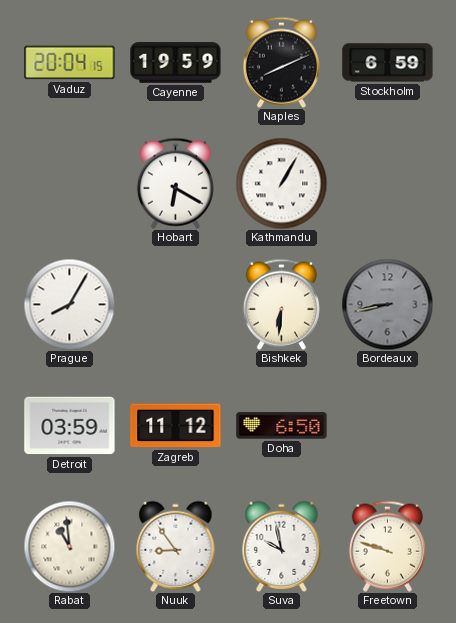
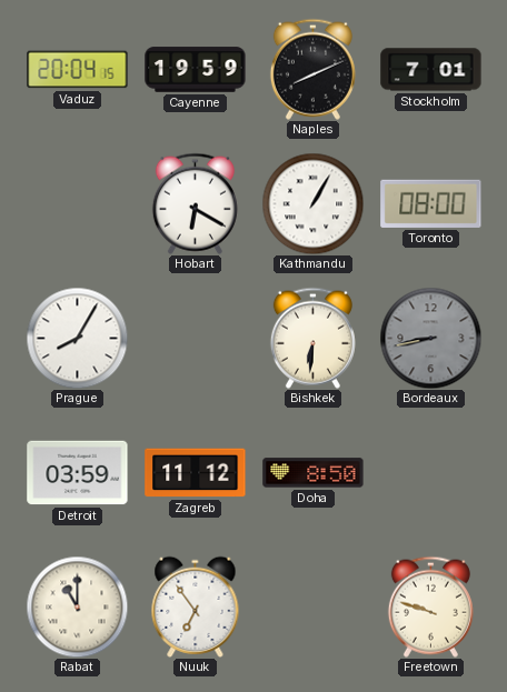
Stockholm: 6:59 -> 7:01 (431, 70)
Toronto: none -> 08:00 (431, 203)
Doha: 6:50 -> 8:50 (314, 473)
Rabat: 10:59 -> 11:00 (77, 606)
Nuuk: 8:54 -> 6:54 (196, 606)
Suva: 9:58 -> none (282, 546)
